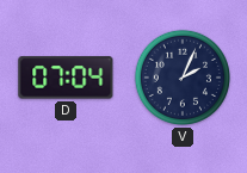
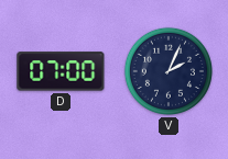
D: 07:04 -> 07:00 (61, 71)
